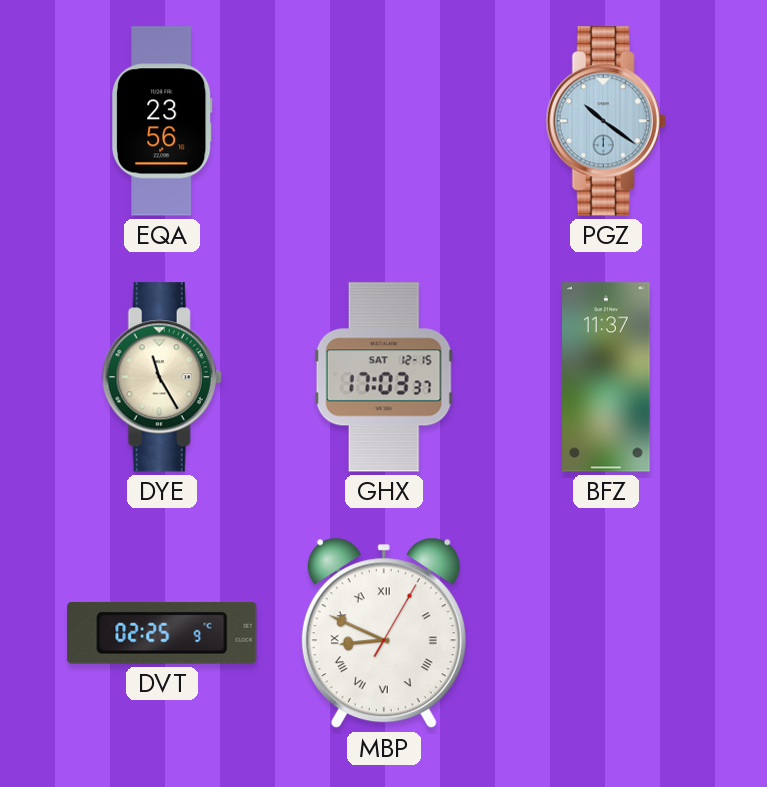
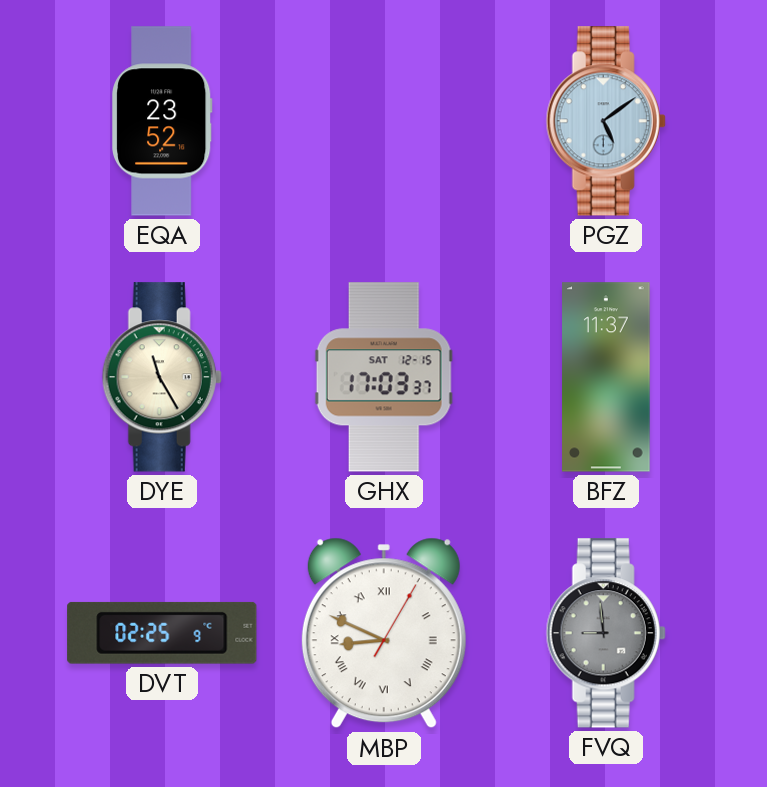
EQA: 23:56 -> 23:52 (163, 121)
PGZ: 10:21 -> 5:09 (606, 121)
FVQ: none -> 8:59 (606, 633)
